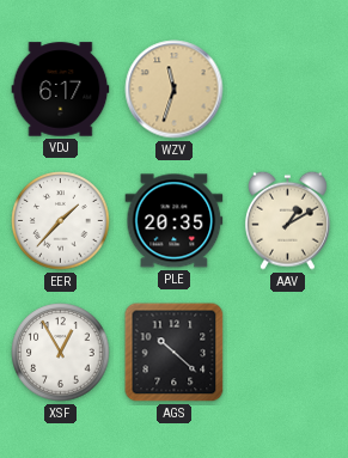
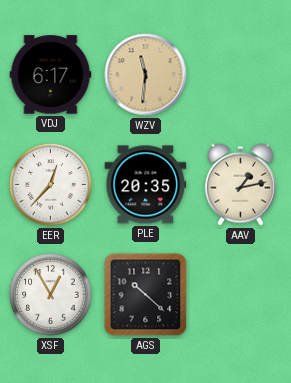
WZV: 11:33 -> 11:31 (146, 75)
EER: 1:37 -> 12:37 (51, 185)
AAV: 1:10 -> 1:13 (240, 184)
